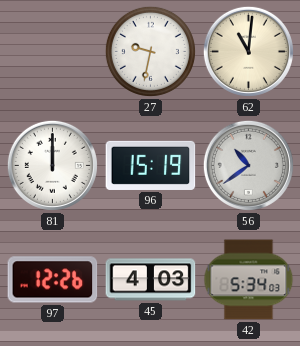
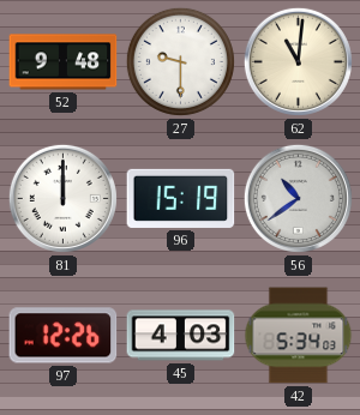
52: none -> 9:48 (64, 62)
27: 9:32 -> 9:30 (180, 61)
